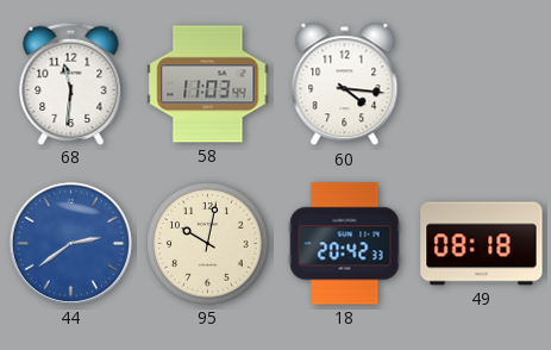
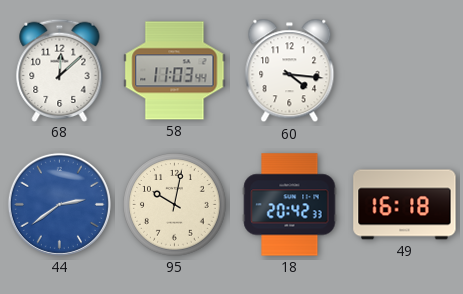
68: 11:31 -> 12:08 (60, 70)
49: 08:18 -> 16:18 (405, 205)
